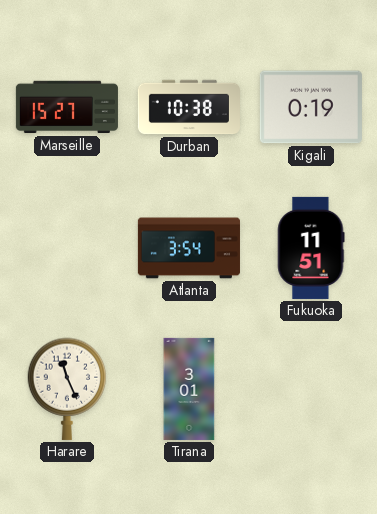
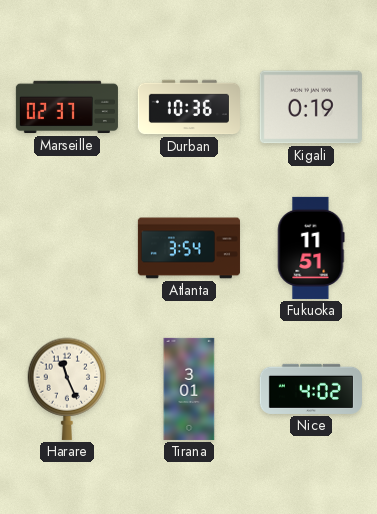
Marseille: 15:27 -> 02:37 (67, 107)
Durban: 10:38 -> 10:36 (189, 107)
Nice: none -> 4:02 (311, 389)
